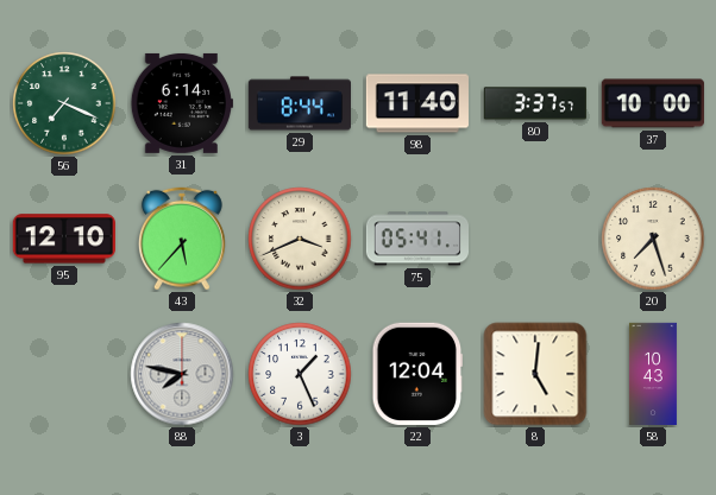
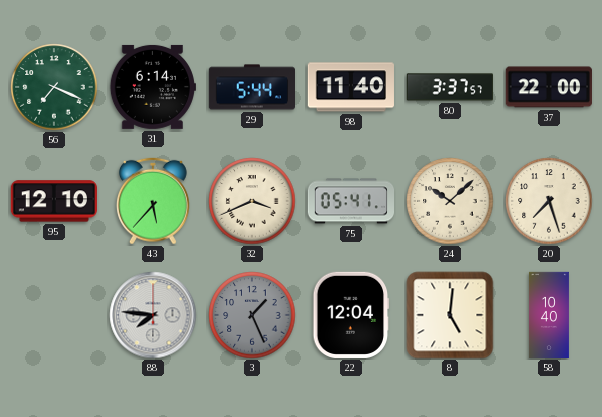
29: 8:44 -> 5:44 (251, 87)
37: 10:00 -> 22:00 (549, 87)
24: none -> 10:08 (450, 201)
88: 7:47 -> 7:46 (153, 315)
3 dial: white -> grey (252, 315)
58: 10:43 -> 10:40 (549, 315)
